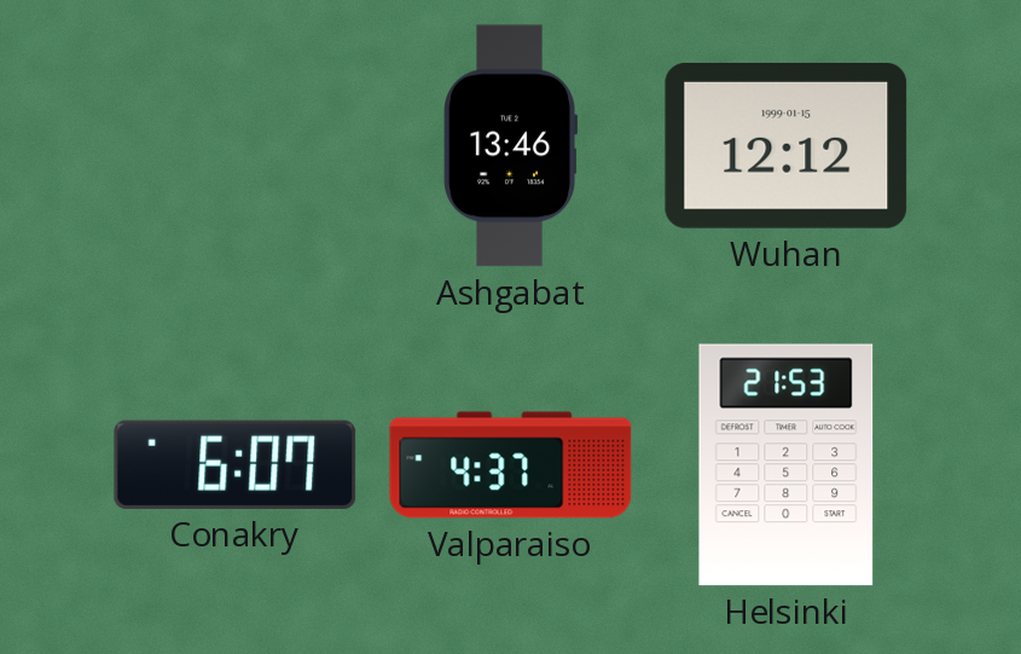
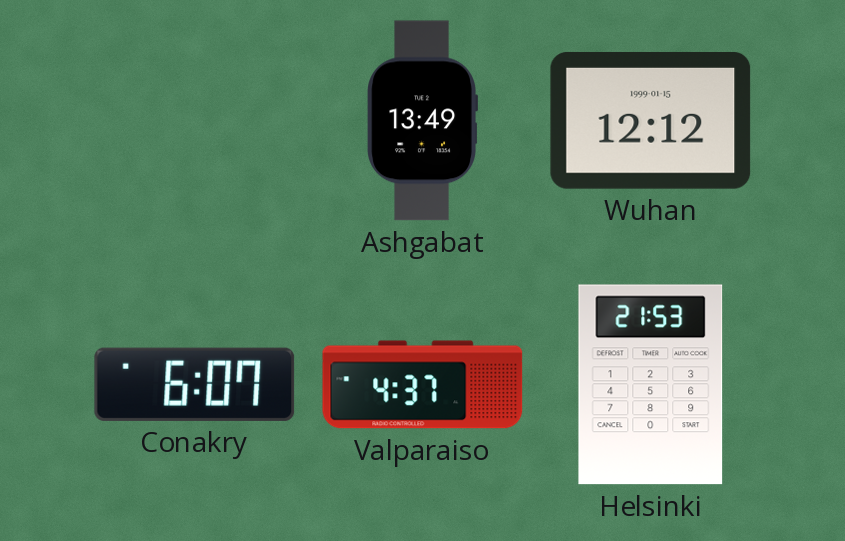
Ashgabat: 13:46 -> 13:49 (422, 121)
